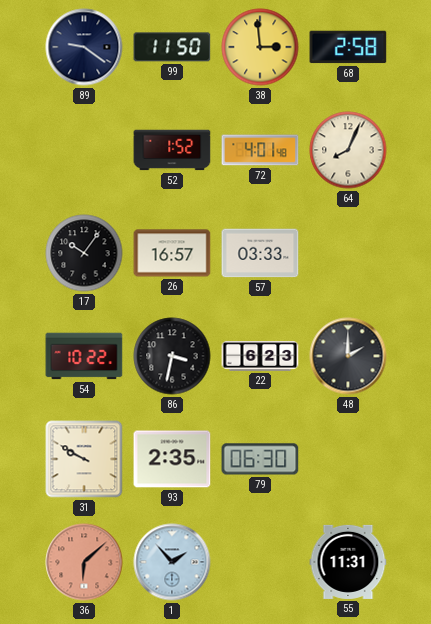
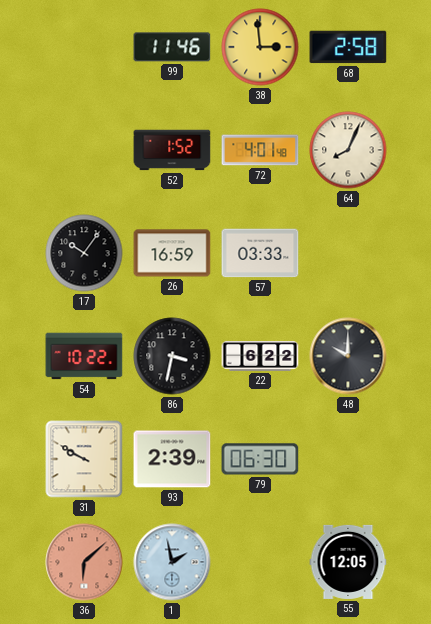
89: 9:21 -> none (84, 47)
99: 11:50 -> 11:46 (172, 47)
26: 16:57 -> 16:59 (172, 253)
22: 6:23 -> 6:22 (260, 357)
48: 2:00 -> 10:00 (348, 356)
93: 2:35 -> 2:39 (172, 459)
1: 1:53 -> 1:58 (172, 562)
55: 11:31 -> 12:05 (348, 562)
